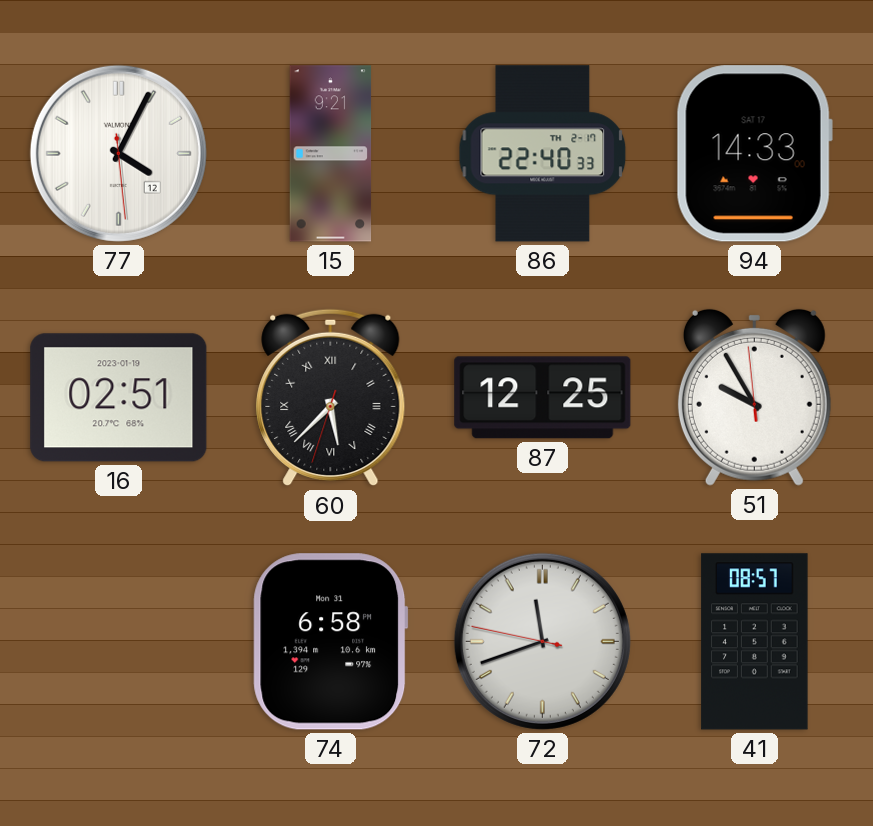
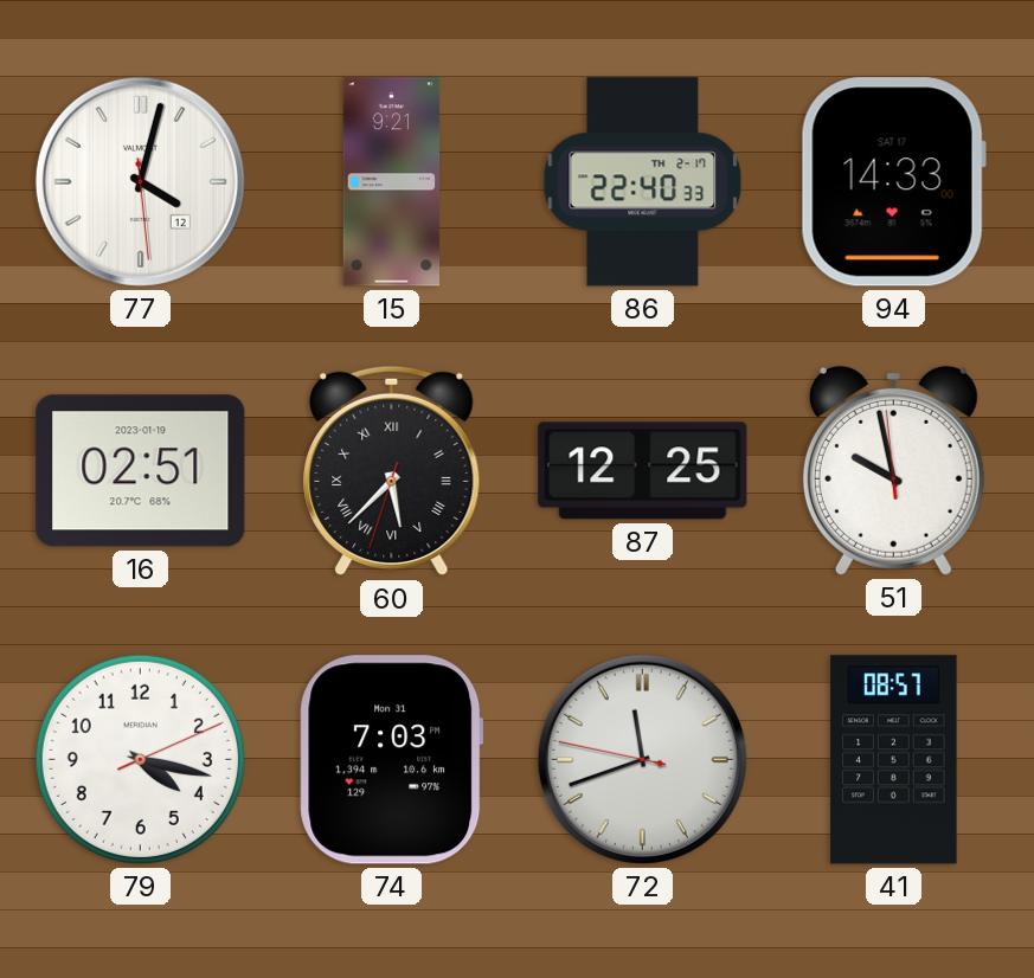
77: 4:04 -> 4:02 (140, 181)
51: 9:54 -> 9:57 (893, 470)
79: none -> 4:17 (140, 759)
74: 6:58 -> 7:03 (392, 760)
